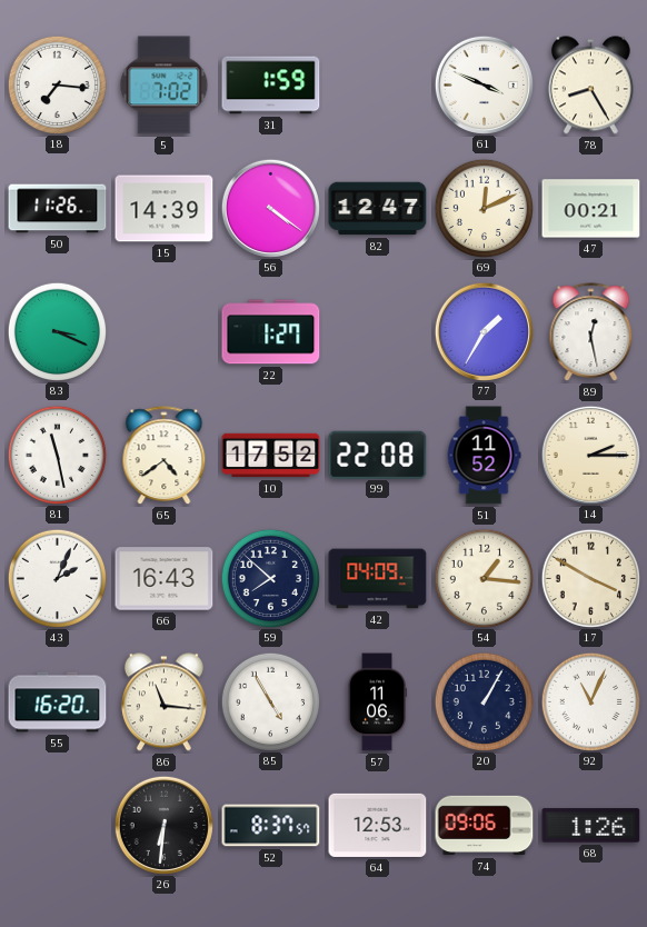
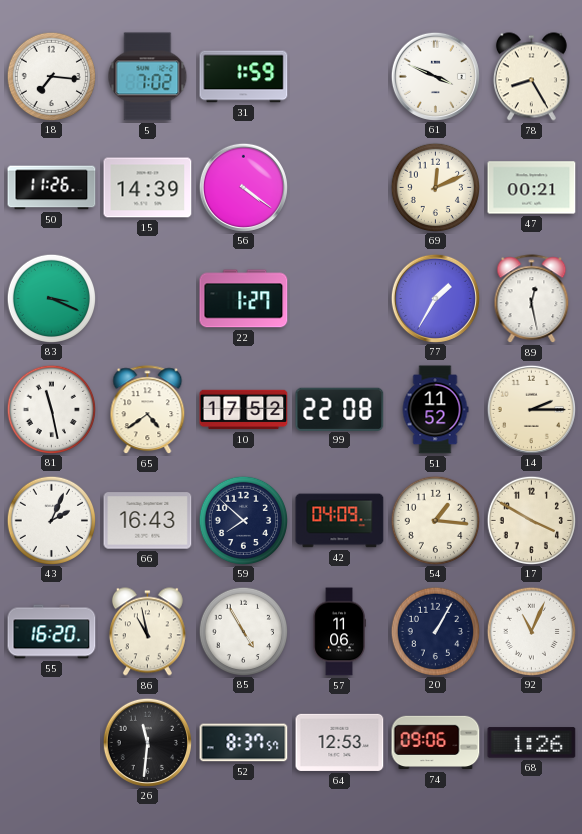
82: 12:47 -> none (378, 209)
86: 11:16 -> 10:58 (147, 632)
26: 6:31 -> 11:31 (147, 742)
